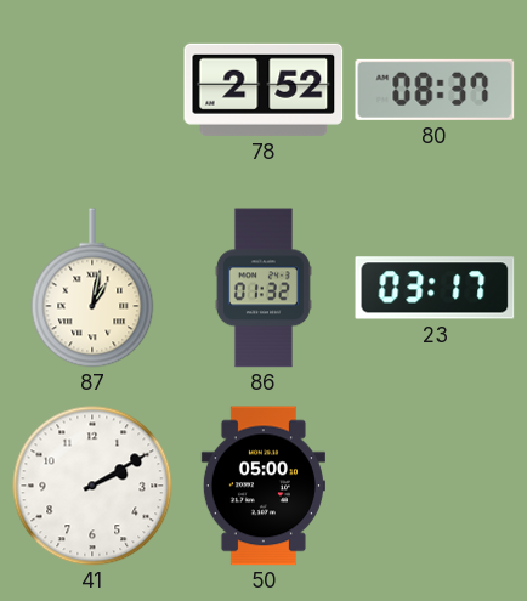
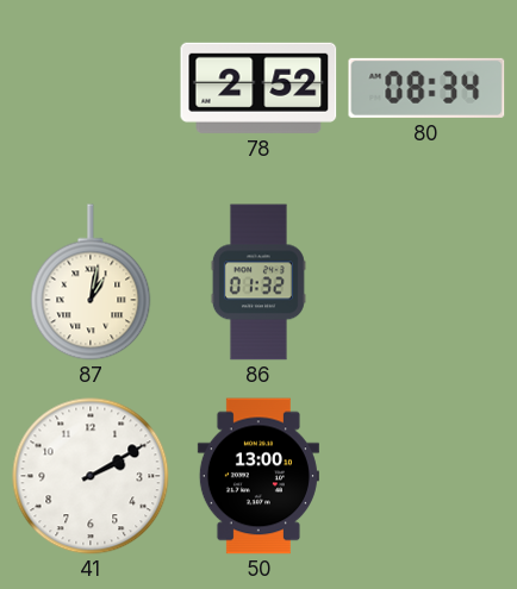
80: 08:37 -> 08:34 (426, 88)
23: 03:17 -> none (435, 288)
50: 05:00 -> 13:00 (258, 476)
